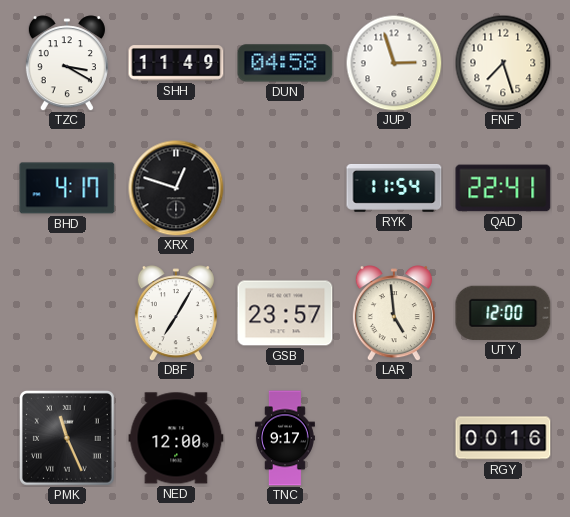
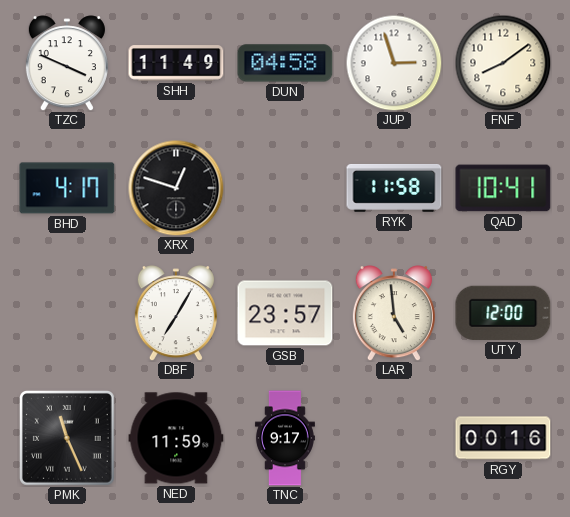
TZC: 3:20 -> 3:49 (67, 63)
FNF: 7:27 -> 8:09 (503, 63)
RYK: 11:54 -> 11:58 (394, 188)
QAD: 22:41 -> 10:41 (503, 188)
NED: 12:00 -> 11:59 (176, 438)
